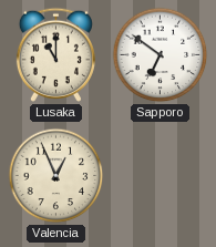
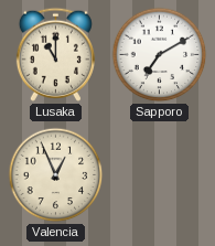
Sapporo: 6:51 -> 7:10 (160, 55)
